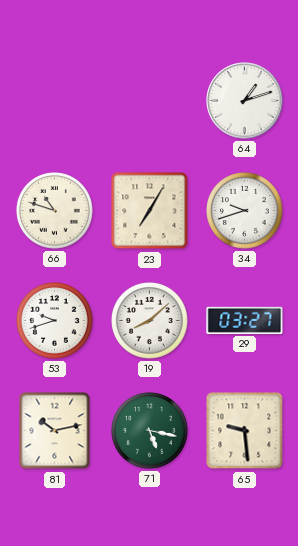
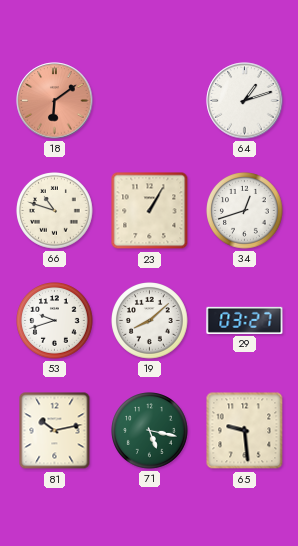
18: none -> 6:09 (55, 101)
23: 7:05 -> 1:05 (150, 211)
34: 9:42 -> 12:42 (245, 211)
